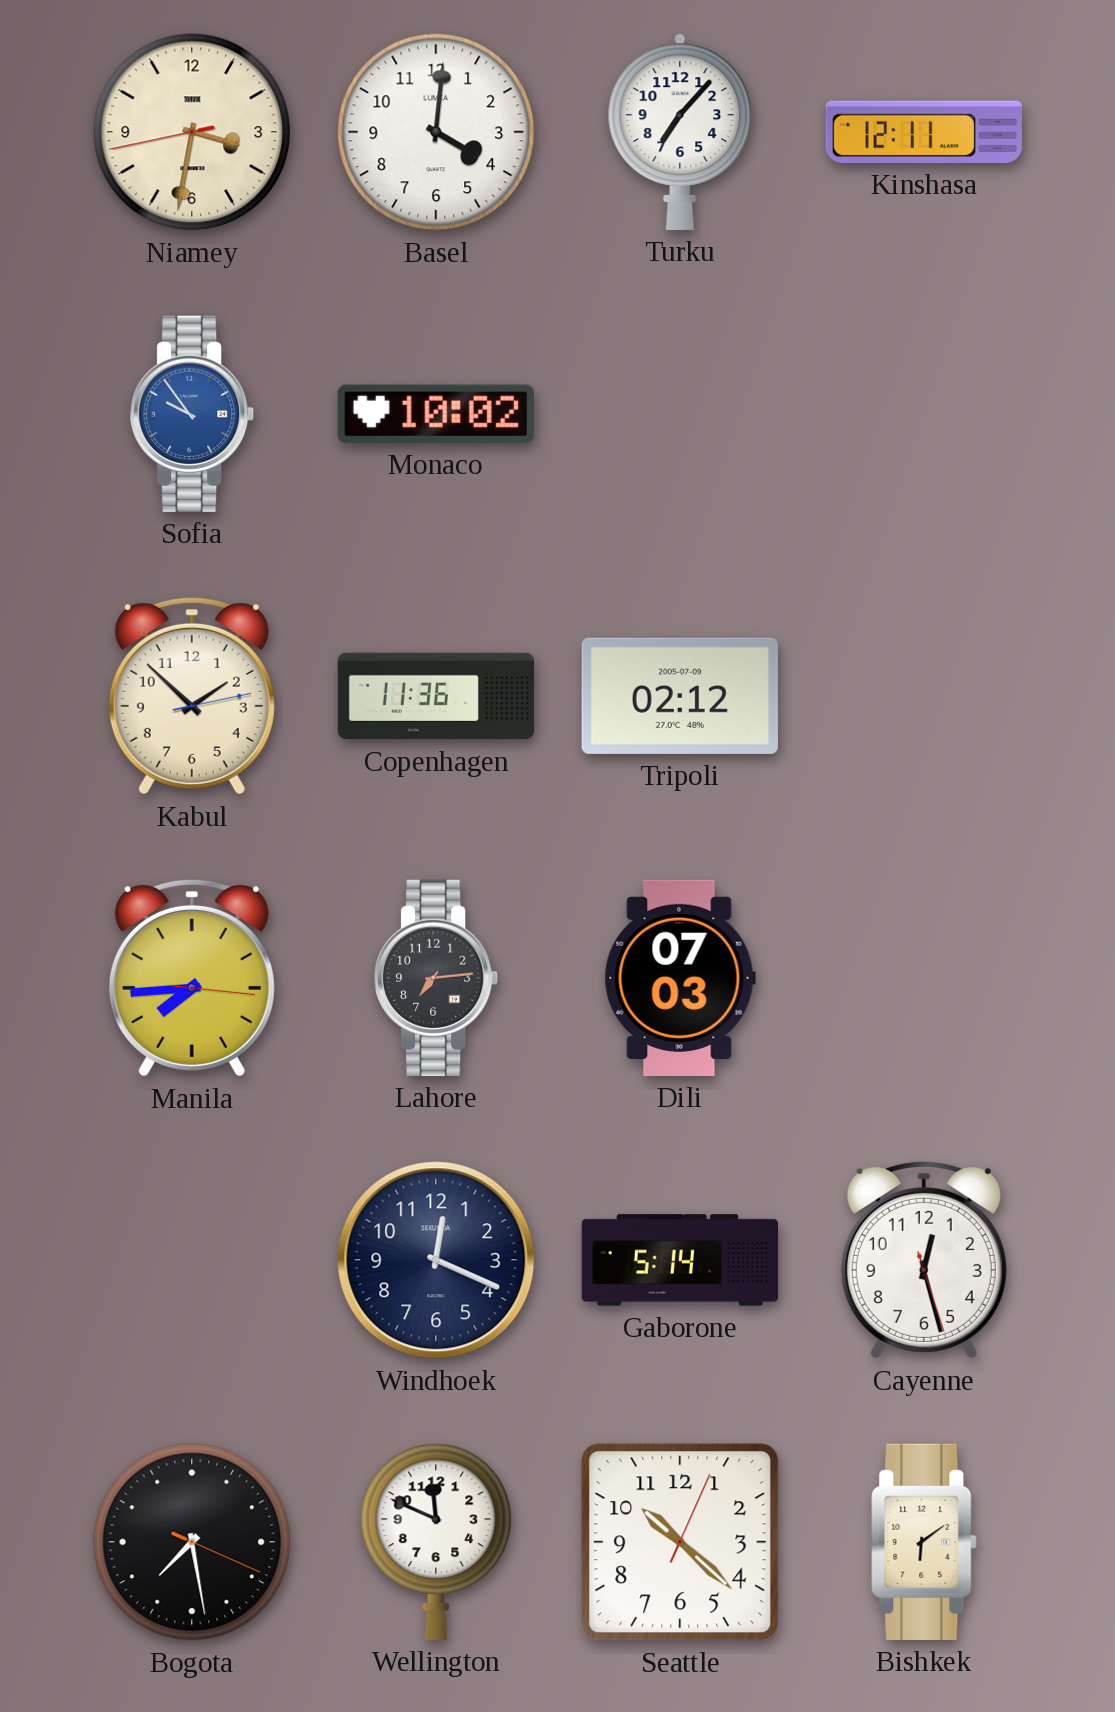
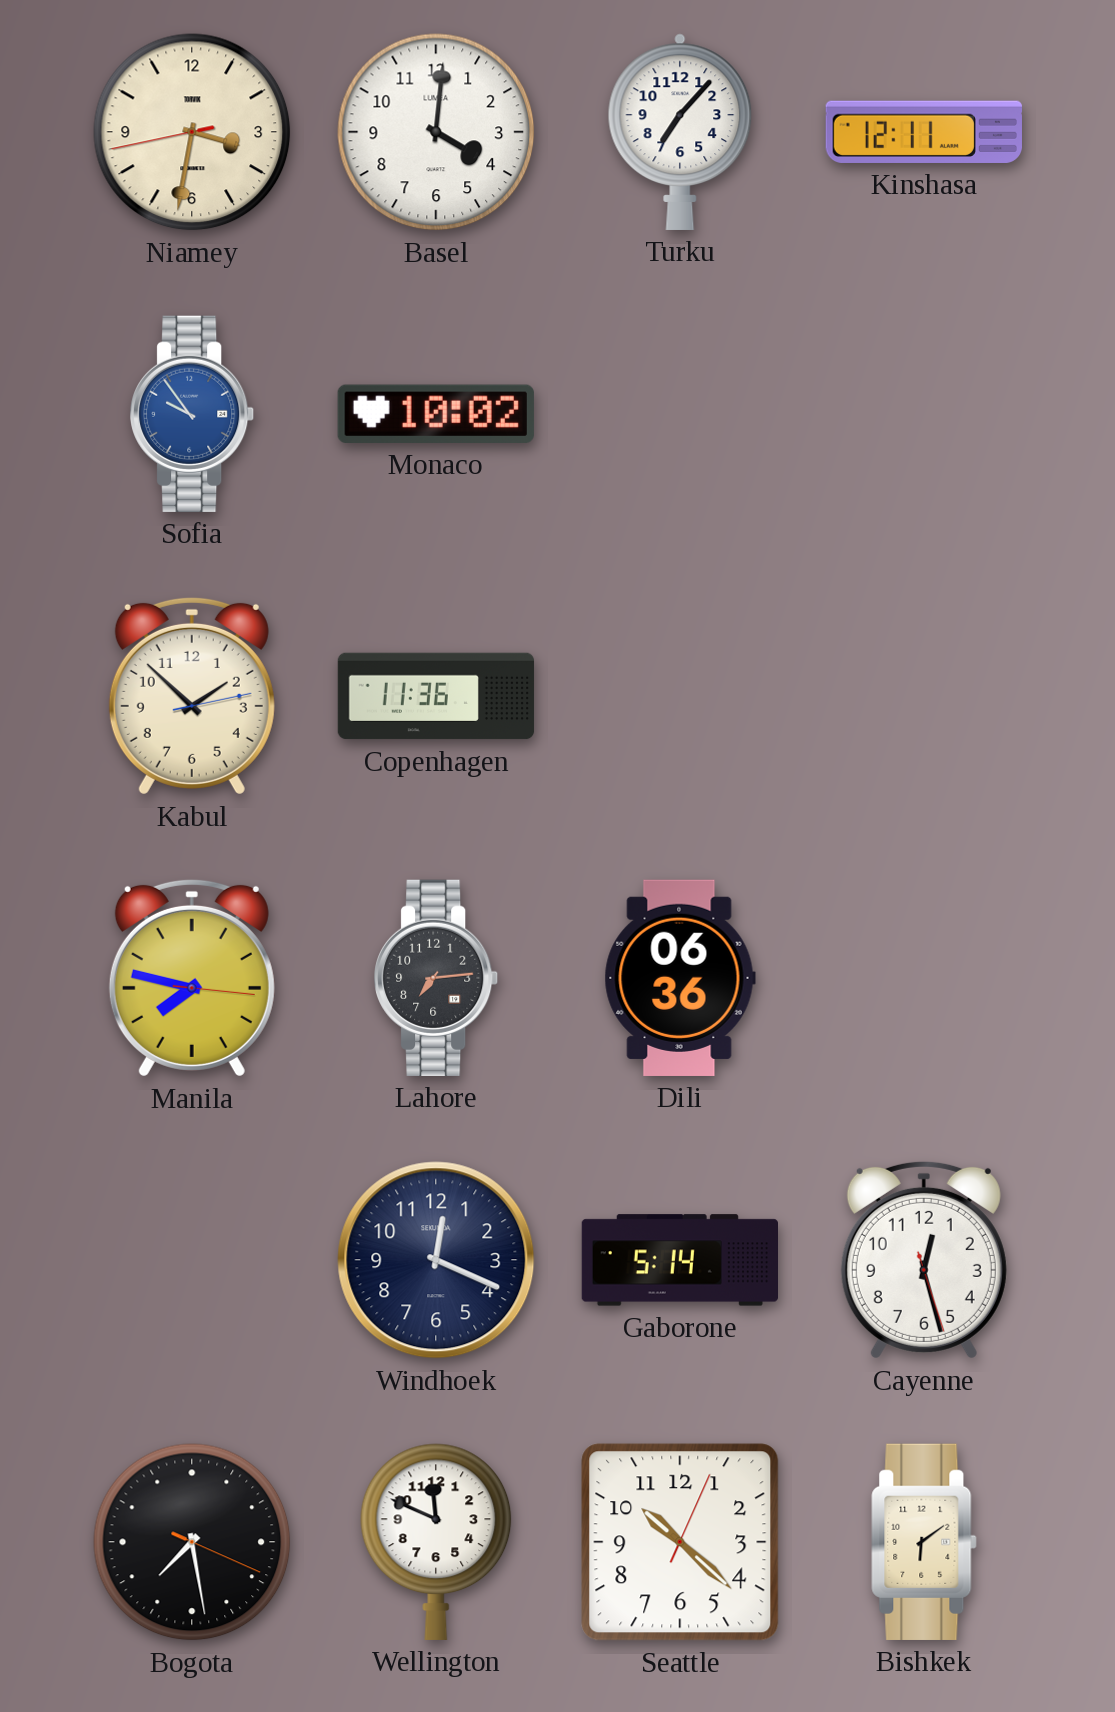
Tripoli: 02:12 -> none (680, 696)
Manila: 7:44 -> 7:47 (192, 978)
Dili: 07:03 -> 06:36 (680, 978)
